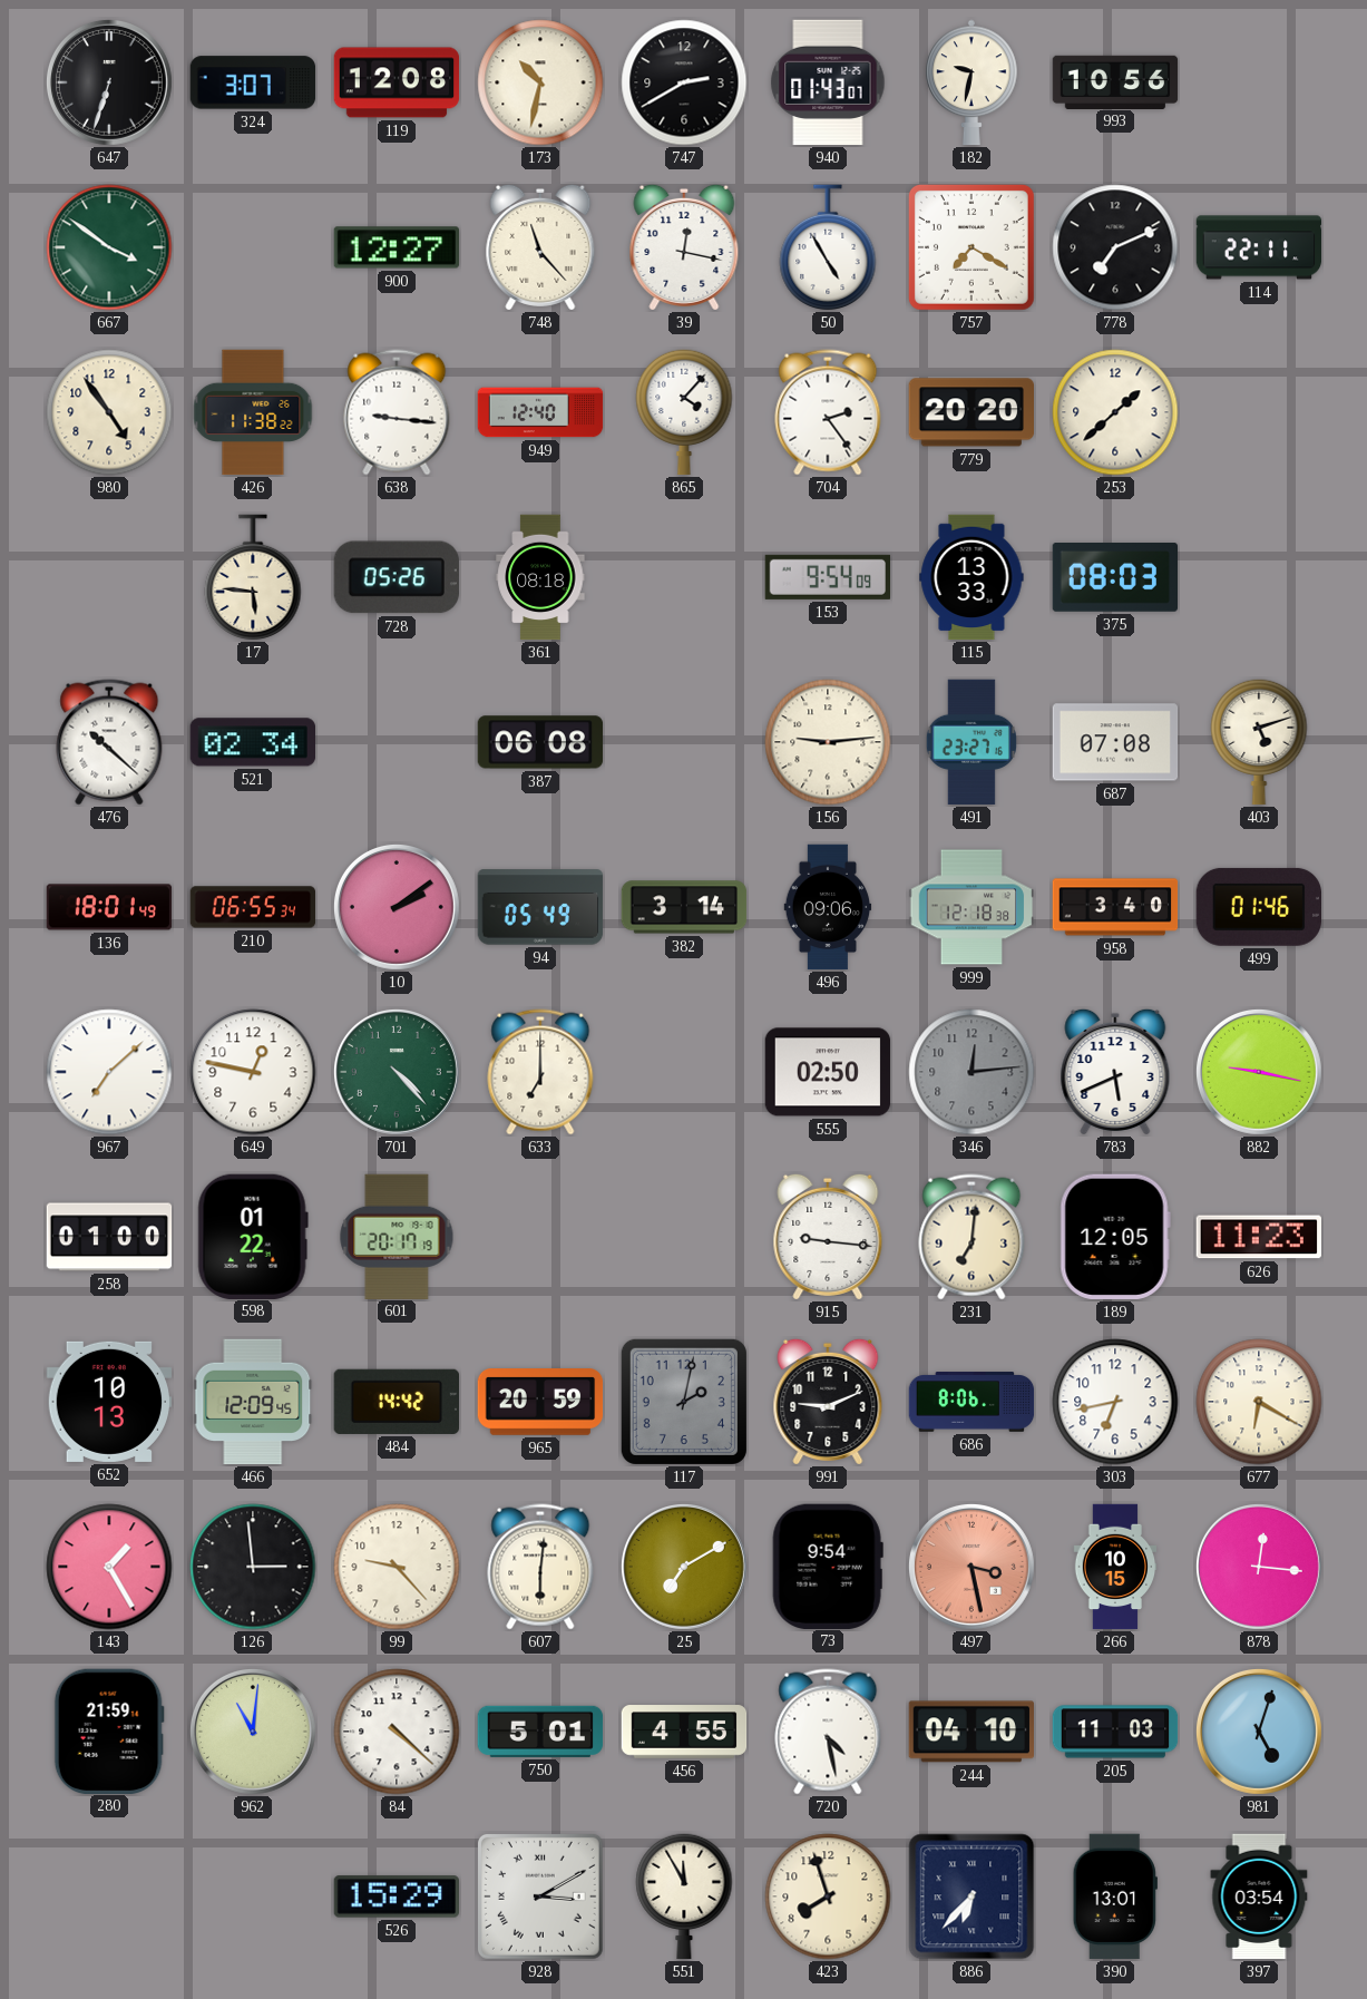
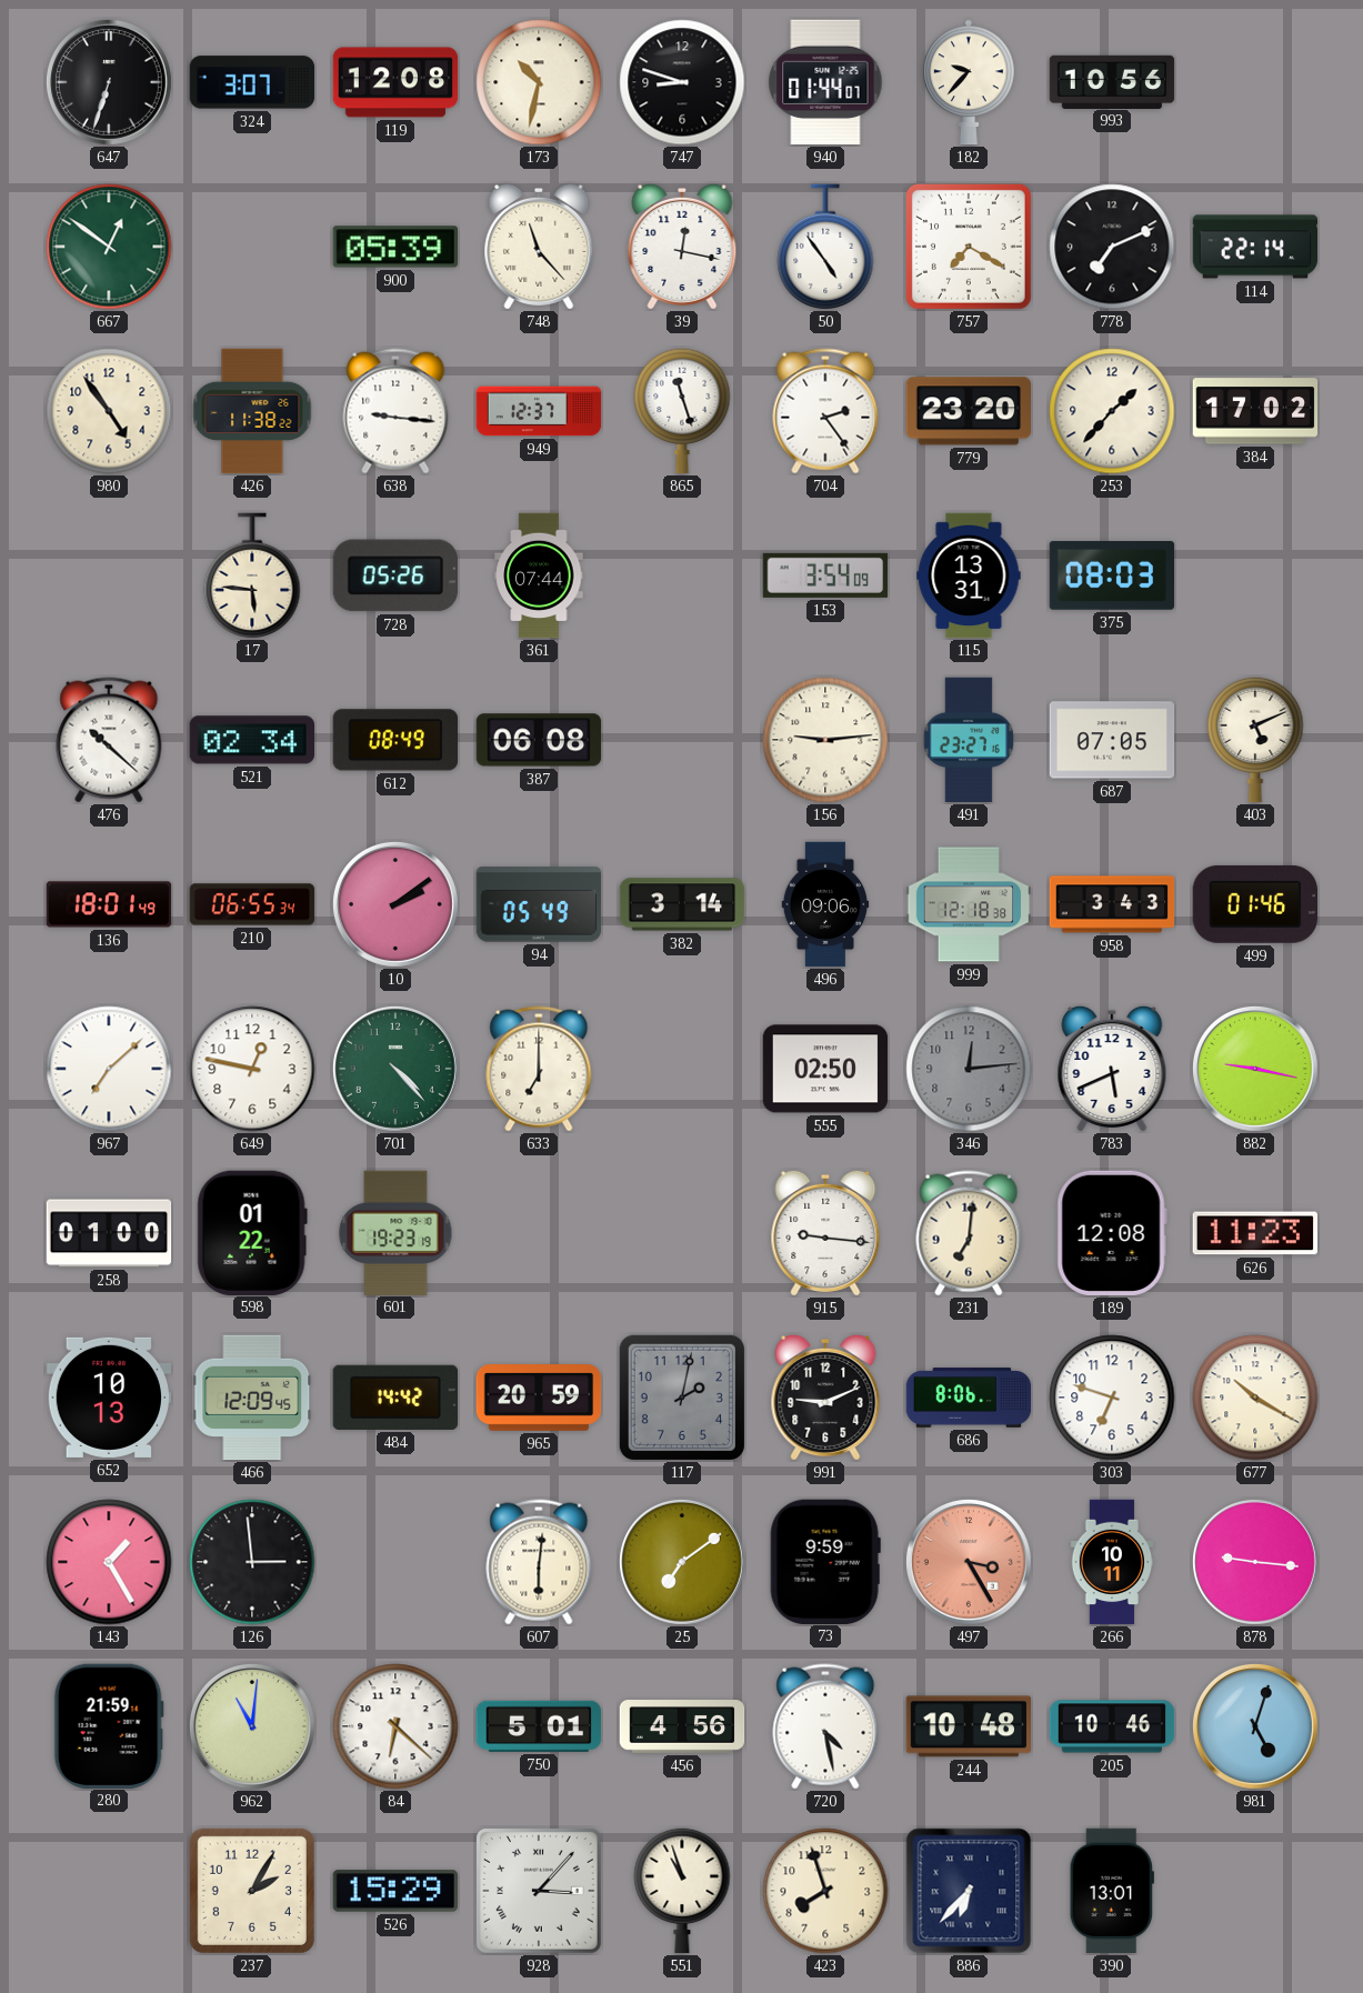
747: 2:40 -> 8:48 (682, 82)
940: 01:43 -> 01:44 (825, 82)
182: 9:32 -> 9:37 (969, 82)
667: 3:51 -> 12:51 (109, 247)
900: 12:27 -> 05:39 (395, 247)
50: 4:55 -> 4:54 (825, 247)
114: 22:11 -> 22:14 (1255, 247)
949: 12:40 -> 12:37 (539, 411)
865: 4:07 -> 11:27 (682, 411)
779: 20:20 -> 23:20 (968, 411)
253: 1:38 -> 1:37 (1112, 411)
384: none -> 17:02 (1255, 411)
361: 08:18 -> 07:44 (539, 575)
153: 9:54 -> 3:54 (824, 575)
115: 13:33 -> 13:31 (969, 575)
612: none -> 08:49 (394, 740)
687: 07:08 -> 07:05 (1112, 740)
403: 5:12 -> 5:11 (1255, 740)
958: 3:40 -> 3:43 (1112, 904)
601: 20:17 -> 19:23 (395, 1232)
189: 12:05 -> 12:08 (1112, 1233)
303: 6:43 -> 6:48 (1112, 1398)
677: 6:20 -> 10:20 (1255, 1398)
99: 9:23 -> none (397, 1567)
25: 7:10 -> 7:09 (682, 1562)
73: 9:54 -> 9:59 (825, 1561)
497: 3:28 -> 3:25 (969, 1562)
266: 10:15 -> 10:11 (1112, 1562)
878: 12:16 -> 9:16 (1255, 1562)
84: 4:22 -> 6:22 (395, 1726)
456: 4:55 -> 4:56 (682, 1726)
244: 04:10 -> 10:48 (968, 1726)
205: 11:03 -> 10:46 (1112, 1726)
237: none -> 2:05 (252, 1891)
928: 3:10 -> 3:07 (539, 1891)
551: 11:55 -> 10:57 (682, 1891)
397: 03:54 -> none (1259, 1896)
